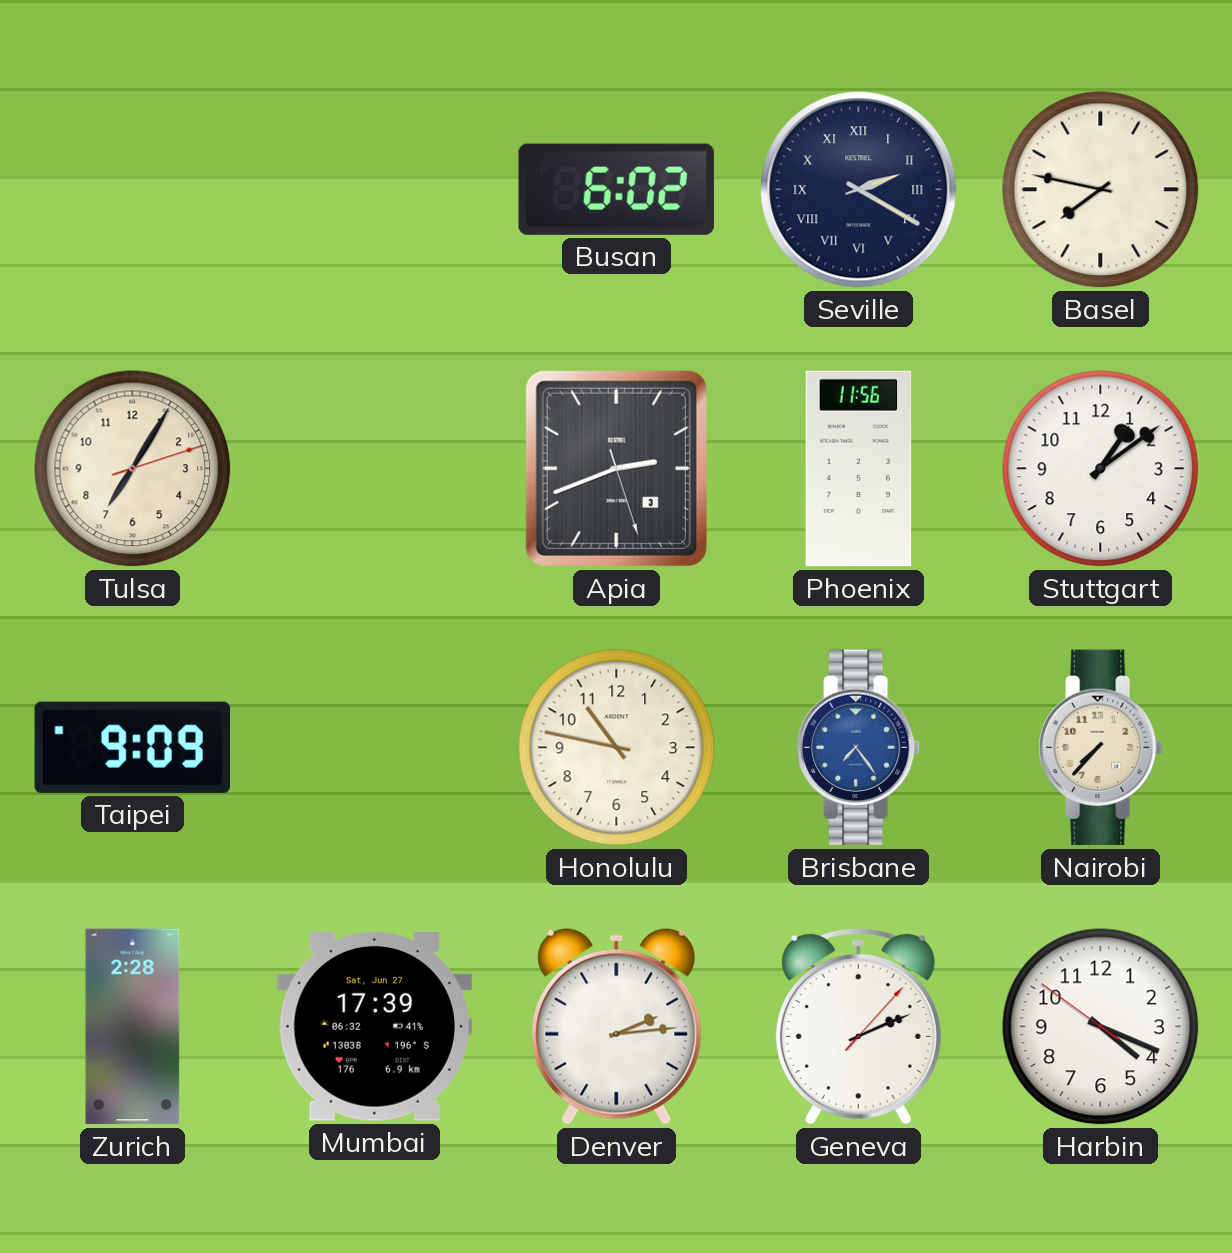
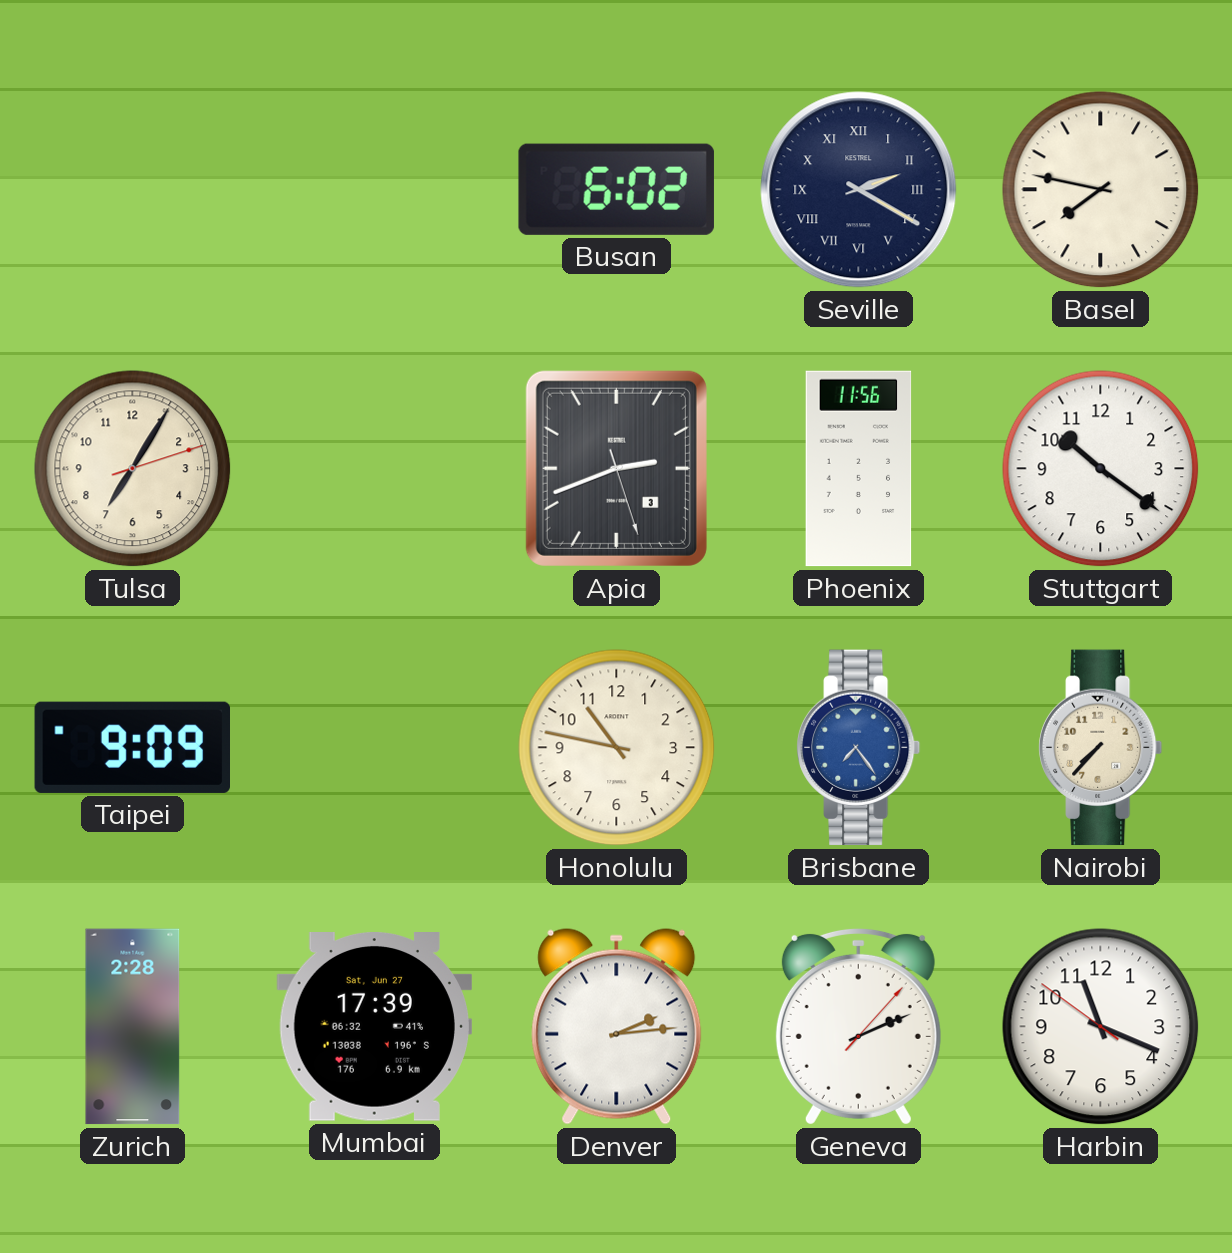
Stuttgart: 1:09 -> 10:21 (1101, 469)
Harbin: 4:18 -> 11:18 (1101, 1027)
